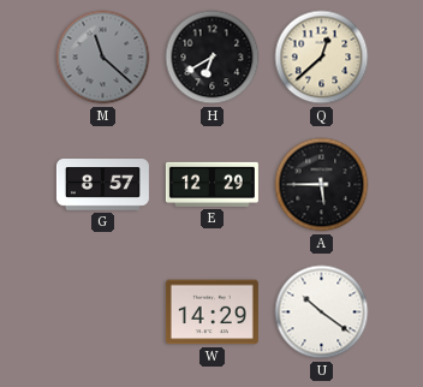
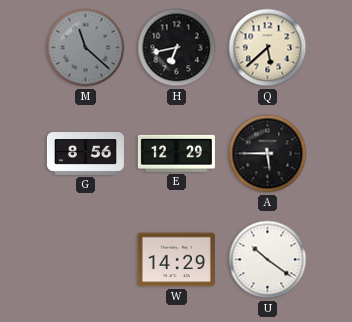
H: 6:40 -> 6:43 (177, 48)
Q: 12:38 -> 5:38 (268, 48)
G: 8:57 -> 8:56 (85, 154)
